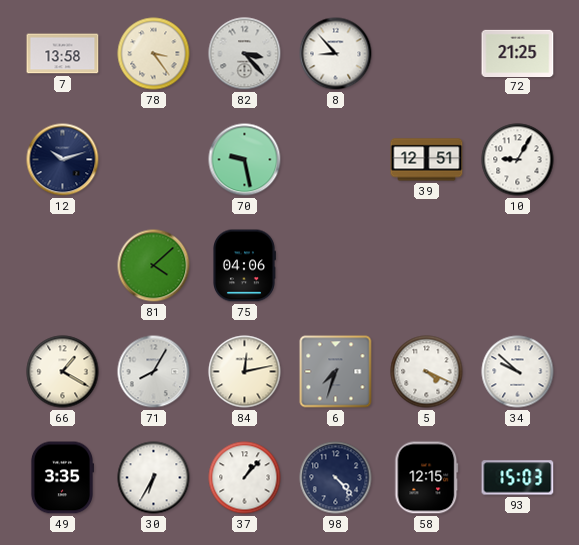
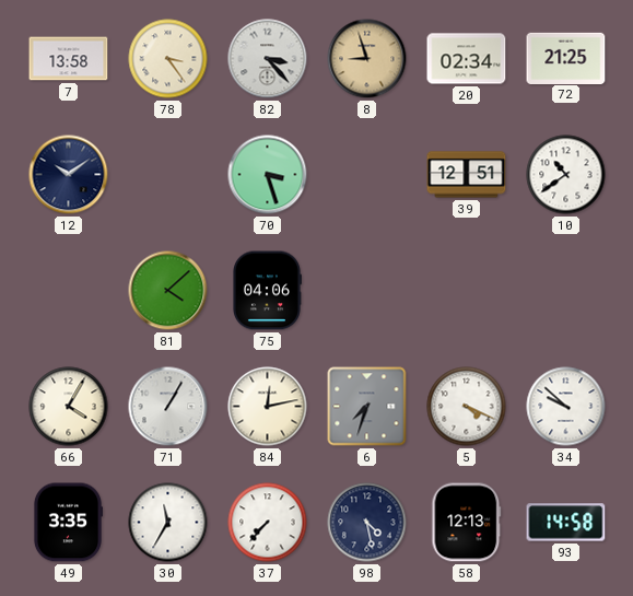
8: 8:53 -> 8:57 (367, 59)
8 dial: white -> champagne (367, 59)
20: none -> 02:34 (467, 59)
12: 10:12 -> 10:09 (69, 175)
70: 9:28 -> 3:27 (268, 175)
10: 9:05 -> 10:39 (566, 175)
66: 1:20 -> 4:05 (69, 407)
71: 8:05 -> 1:05 (168, 407)
30: 6:35 -> 11:35 (168, 523)
37: 1:07 -> 7:37 (268, 523)
98: 4:23 -> 4:28 (367, 523)
58: 12:15 -> 12:13 (467, 523)
93: 15:03 -> 14:58 (566, 523)
